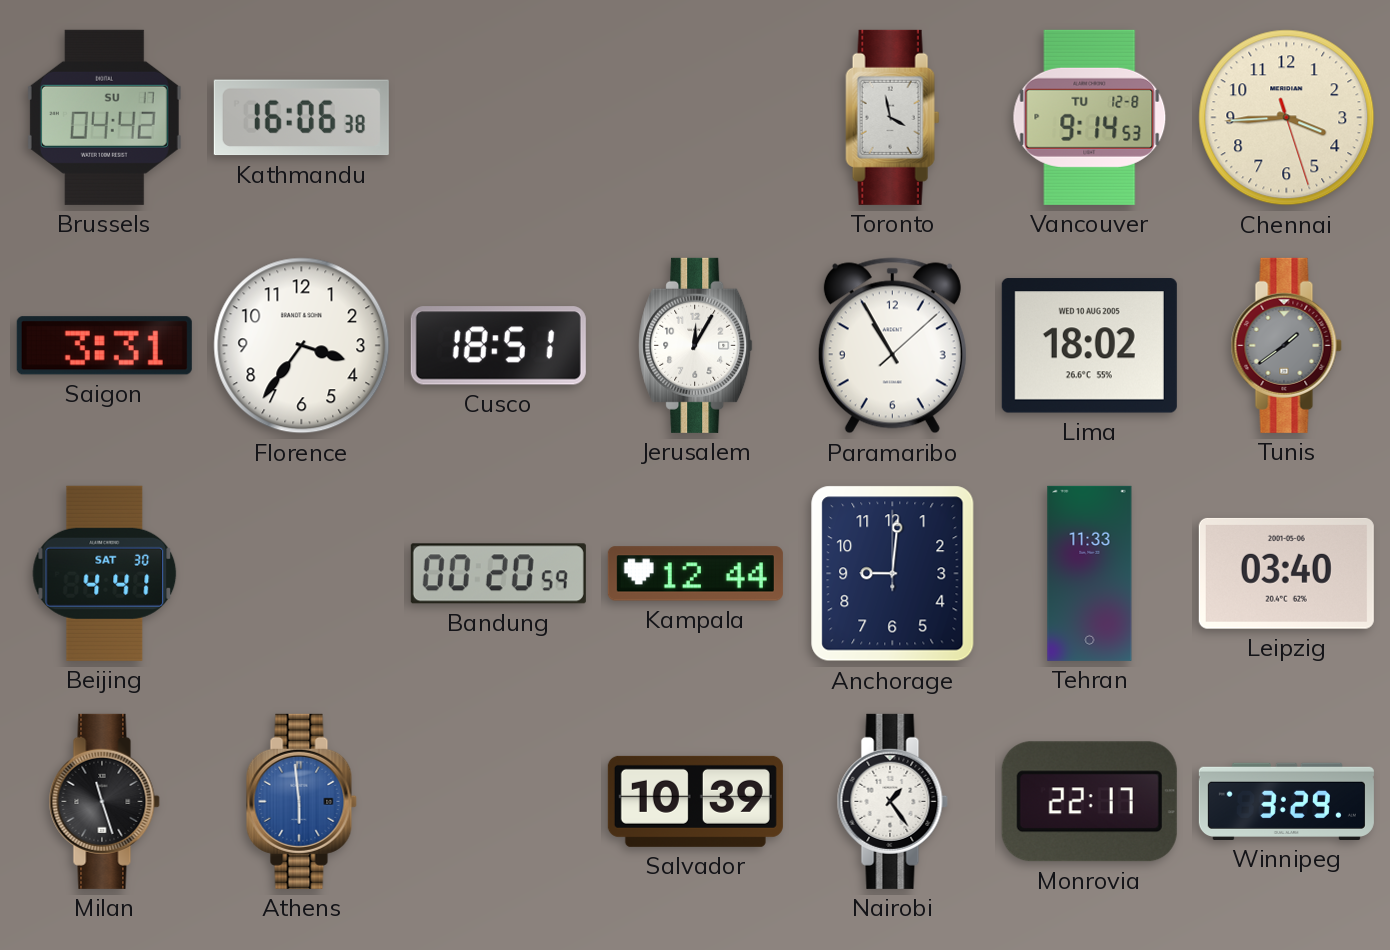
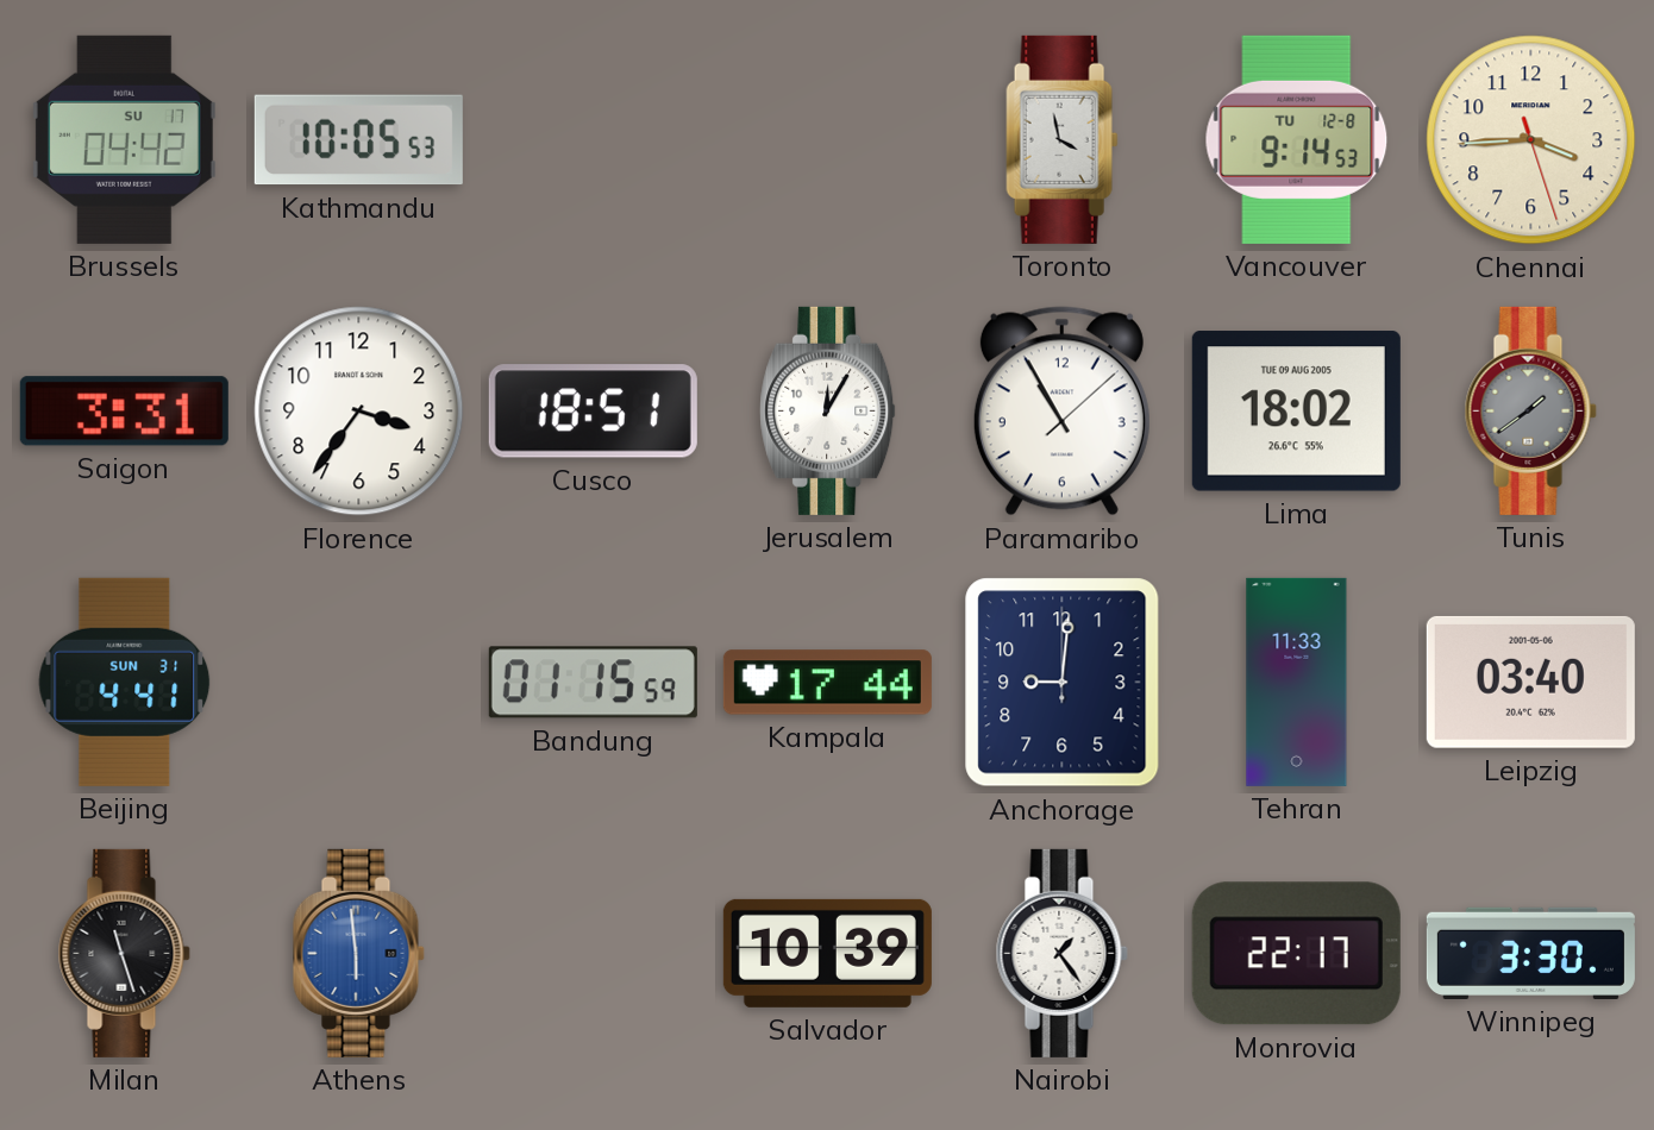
Kathmandu: 16:06 -> 10:05 (358, 140)
Lima date: WED 10 AUG 2005 -> TUE 09 AUG 2005 (1296, 412)
Beijing date: SAT 30 -> SUN 31 (125, 682)
Bandung: 00:20 -> 01:15 (593, 683)
Kampala: 12:44 -> 17:44 (827, 683)
Winnipeg: 3:29 -> 3:30 (1530, 953)
